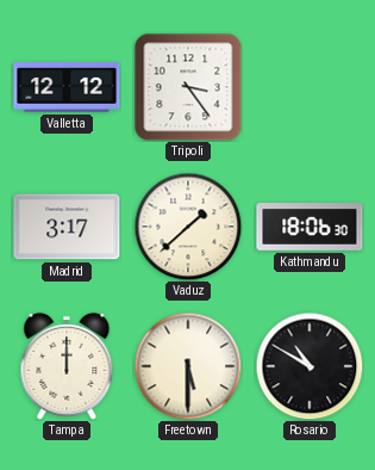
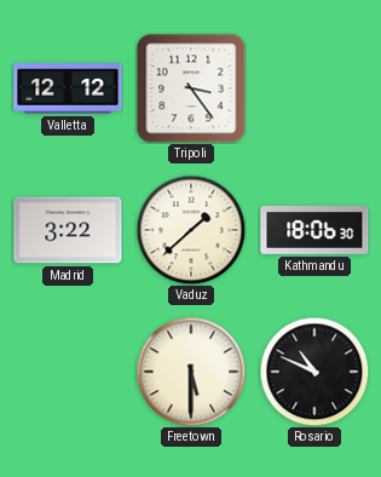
Madrid: 3:17 -> 3:22 (68, 230)
Tampa: 12:00 -> none (67, 367)
Rosario: 10:50 -> 10:49 (314, 372)
